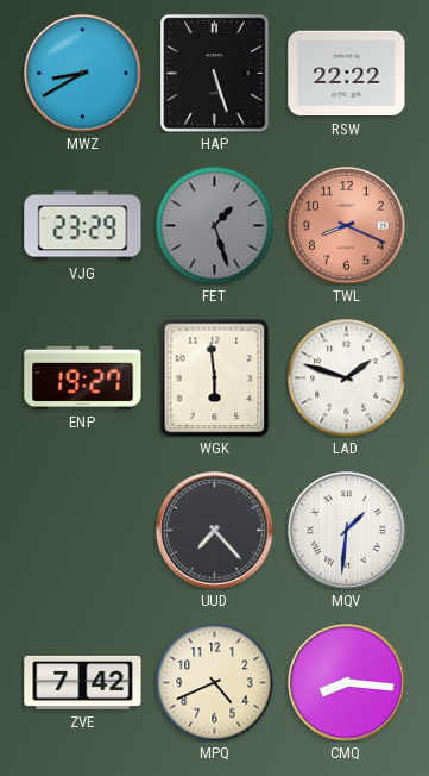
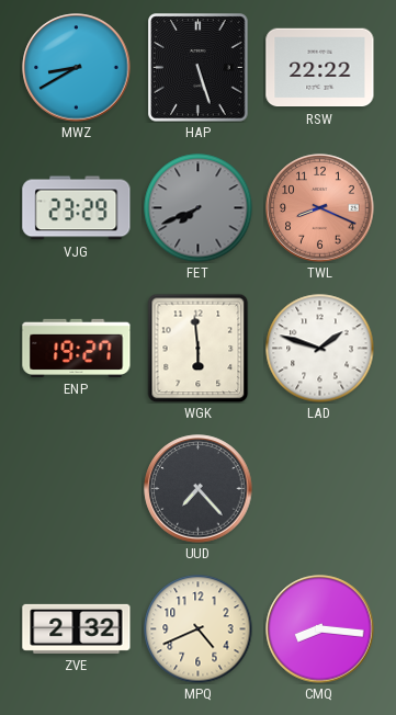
FET: 1:27 -> 7:41 (199, 208)
MQV: 1:31 -> none (347, 531)
ZVE: 7:42 -> 2:32 (77, 628)
